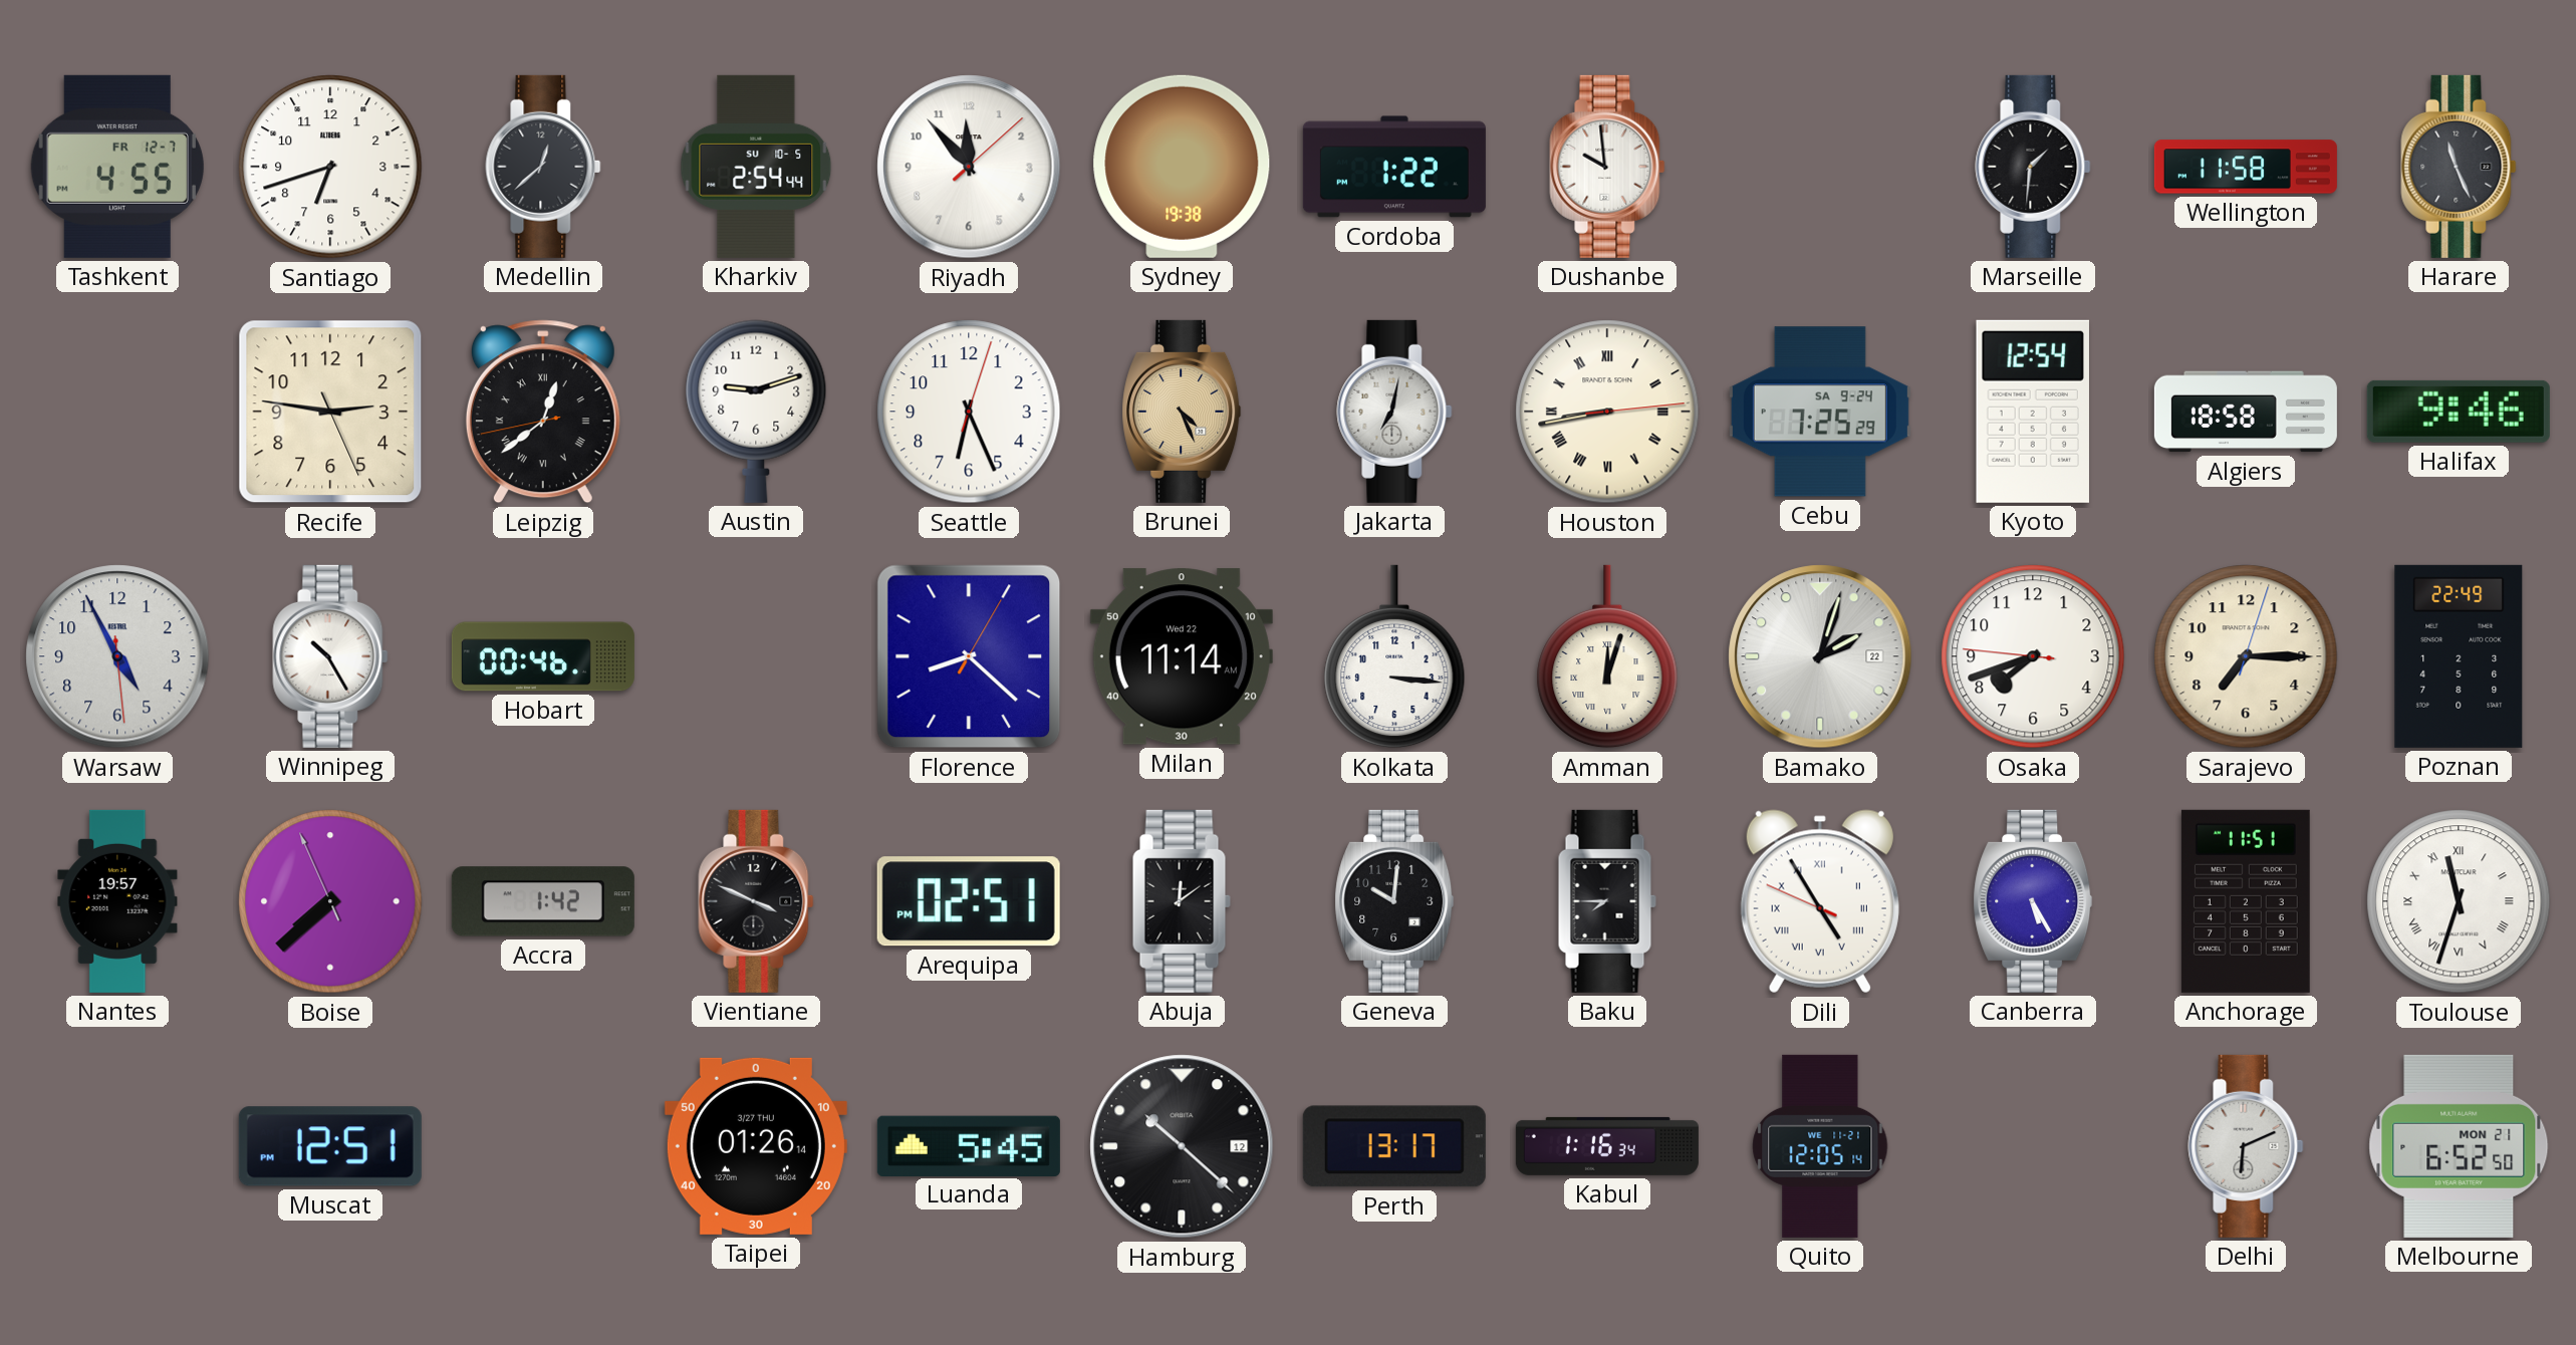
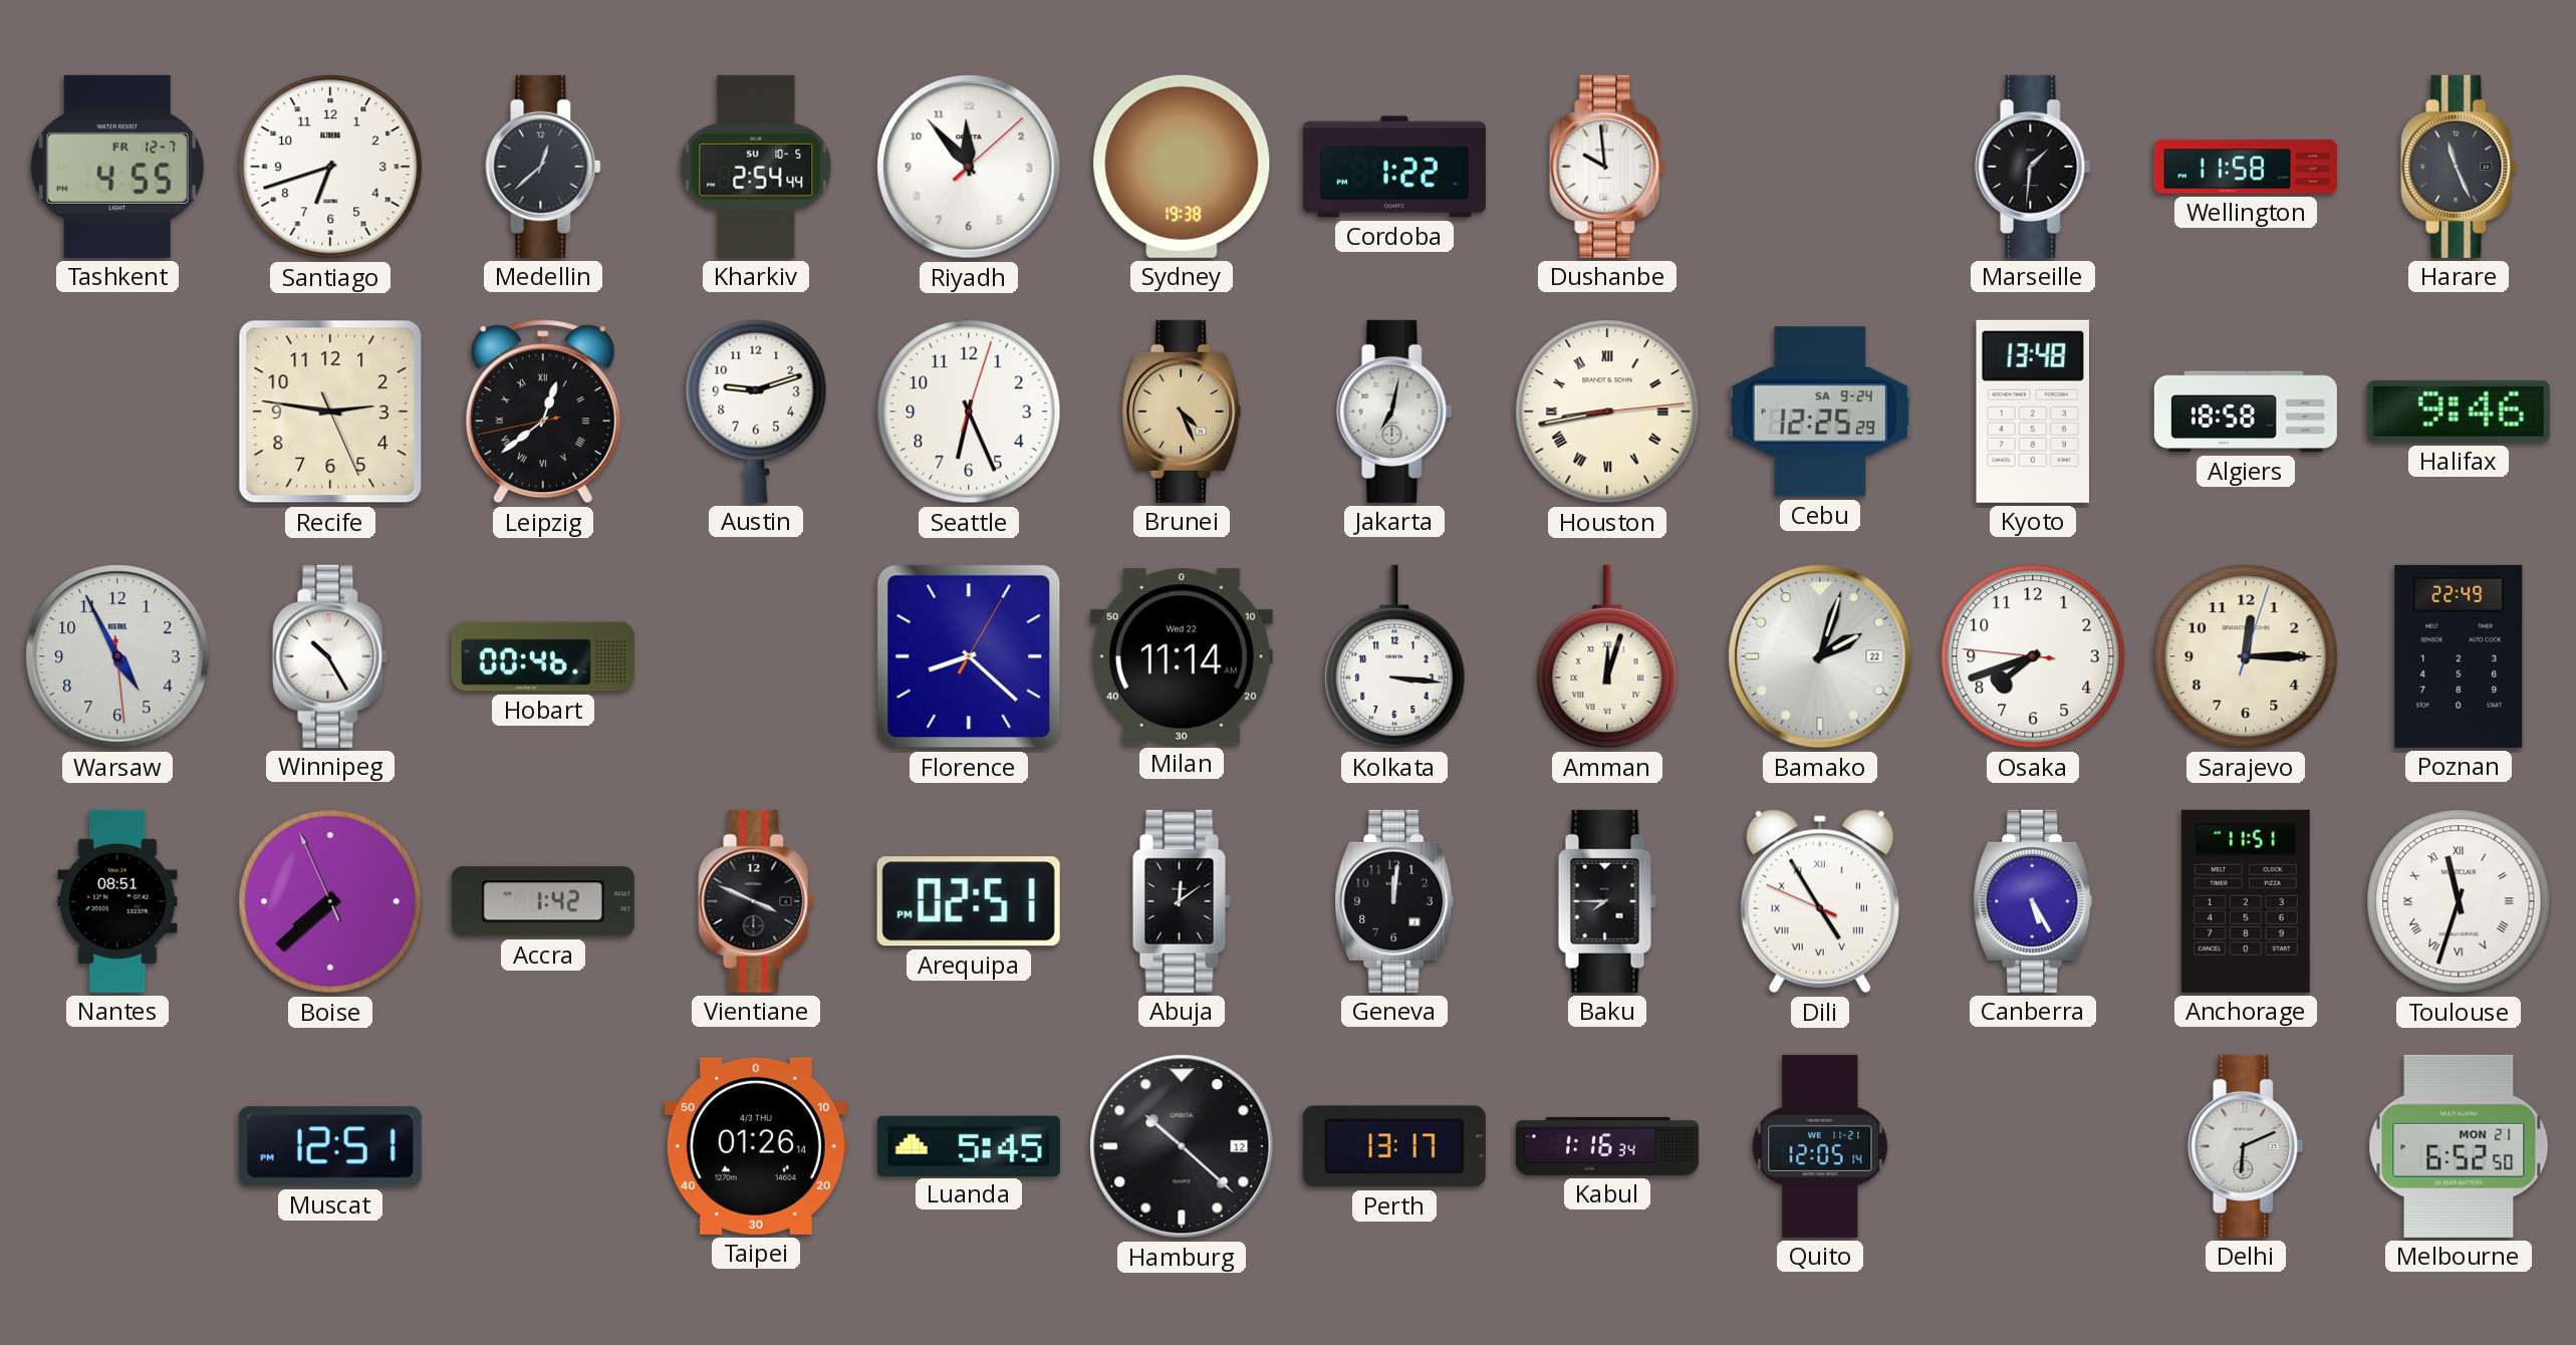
Cebu: 7:25 -> 12:25 (1820, 412)
Kyoto: 12:54 -> 13:48 (2032, 412)
Sarajevo: 7:15 -> 12:15 (2246, 656)
Nantes: 19:57 -> 08:51 (117, 901)
Geneva: 10:01 -> 12:01 (1394, 901)
Taipei date: 3/27 THU -> 4/3 THU (756, 1146)
